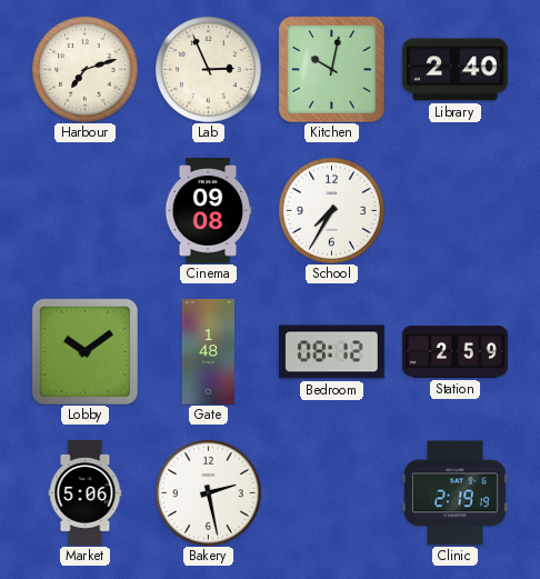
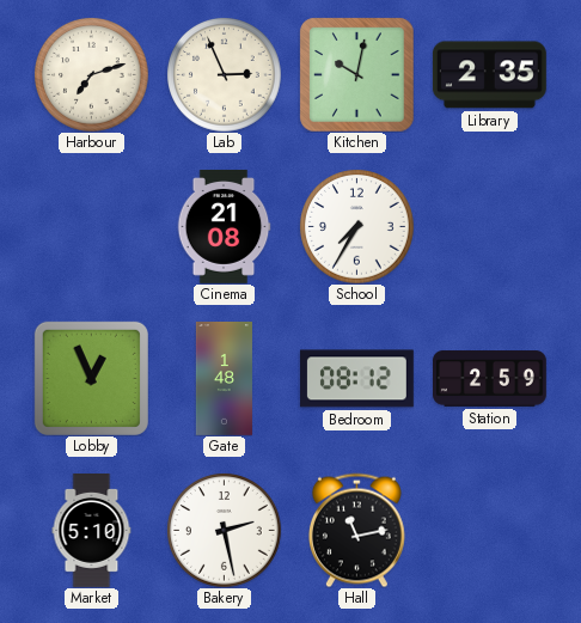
Library: 2:40 -> 2:35 (489, 75)
Cinema: 09:08 -> 21:08 (224, 226)
Lobby: 10:09 -> 12:56 (91, 378)
Market: 5:06 -> 5:10 (92, 531)
Hall: none -> 11:13 (356, 530)
Clinic: 2:19 -> none (454, 493)
